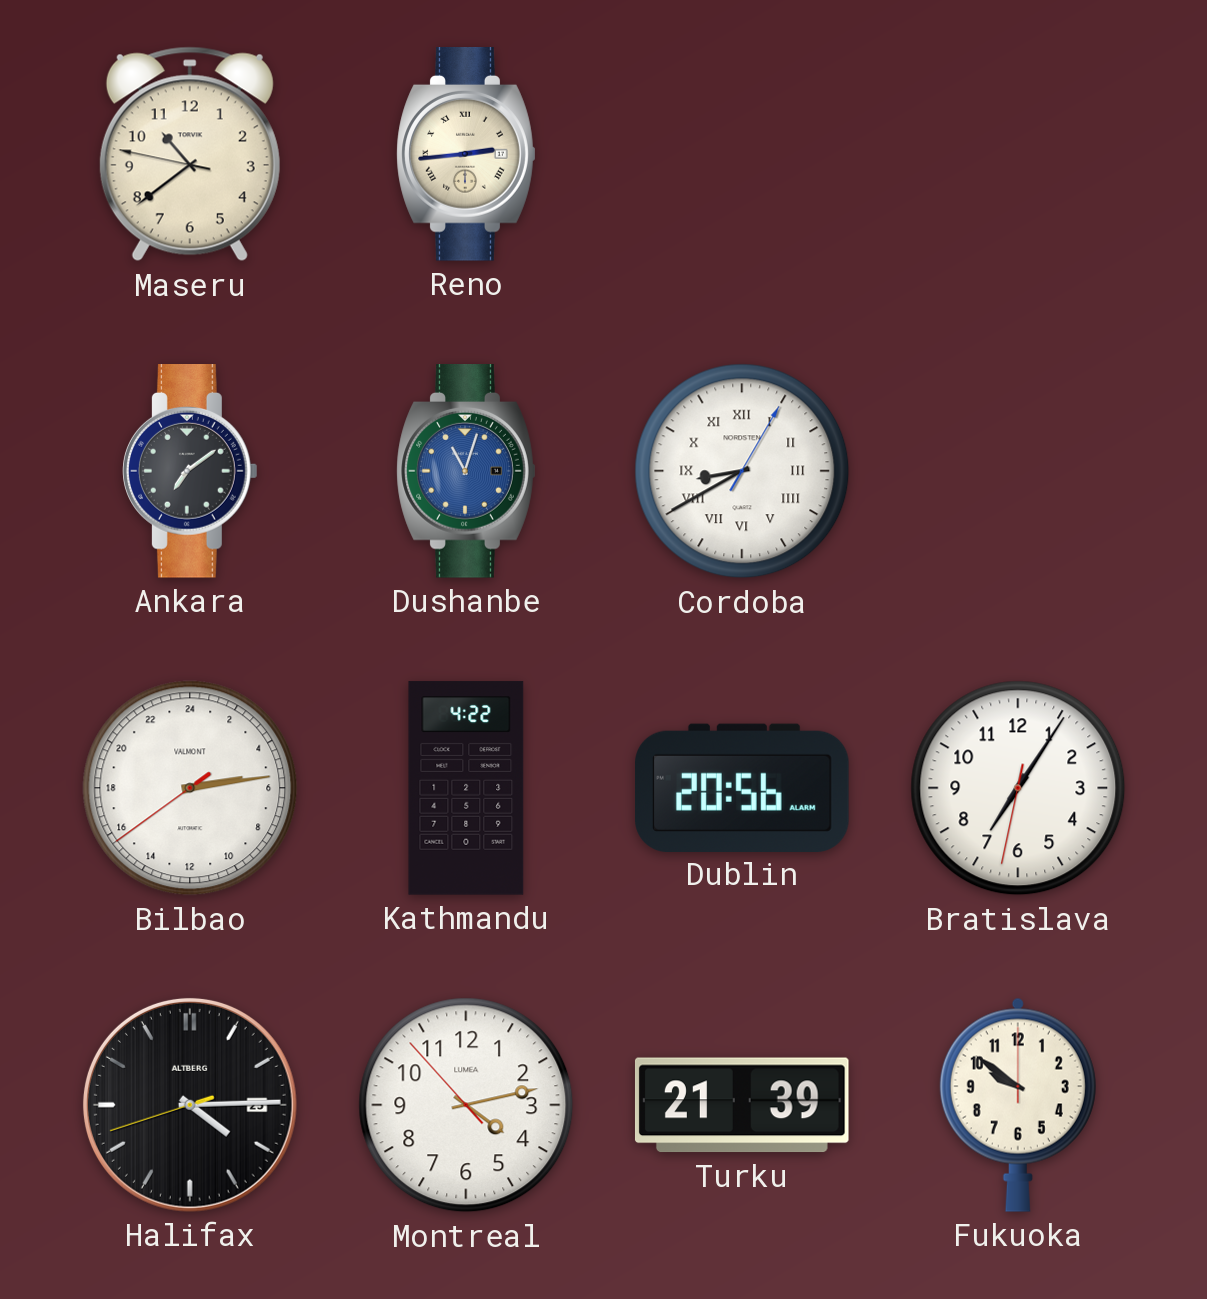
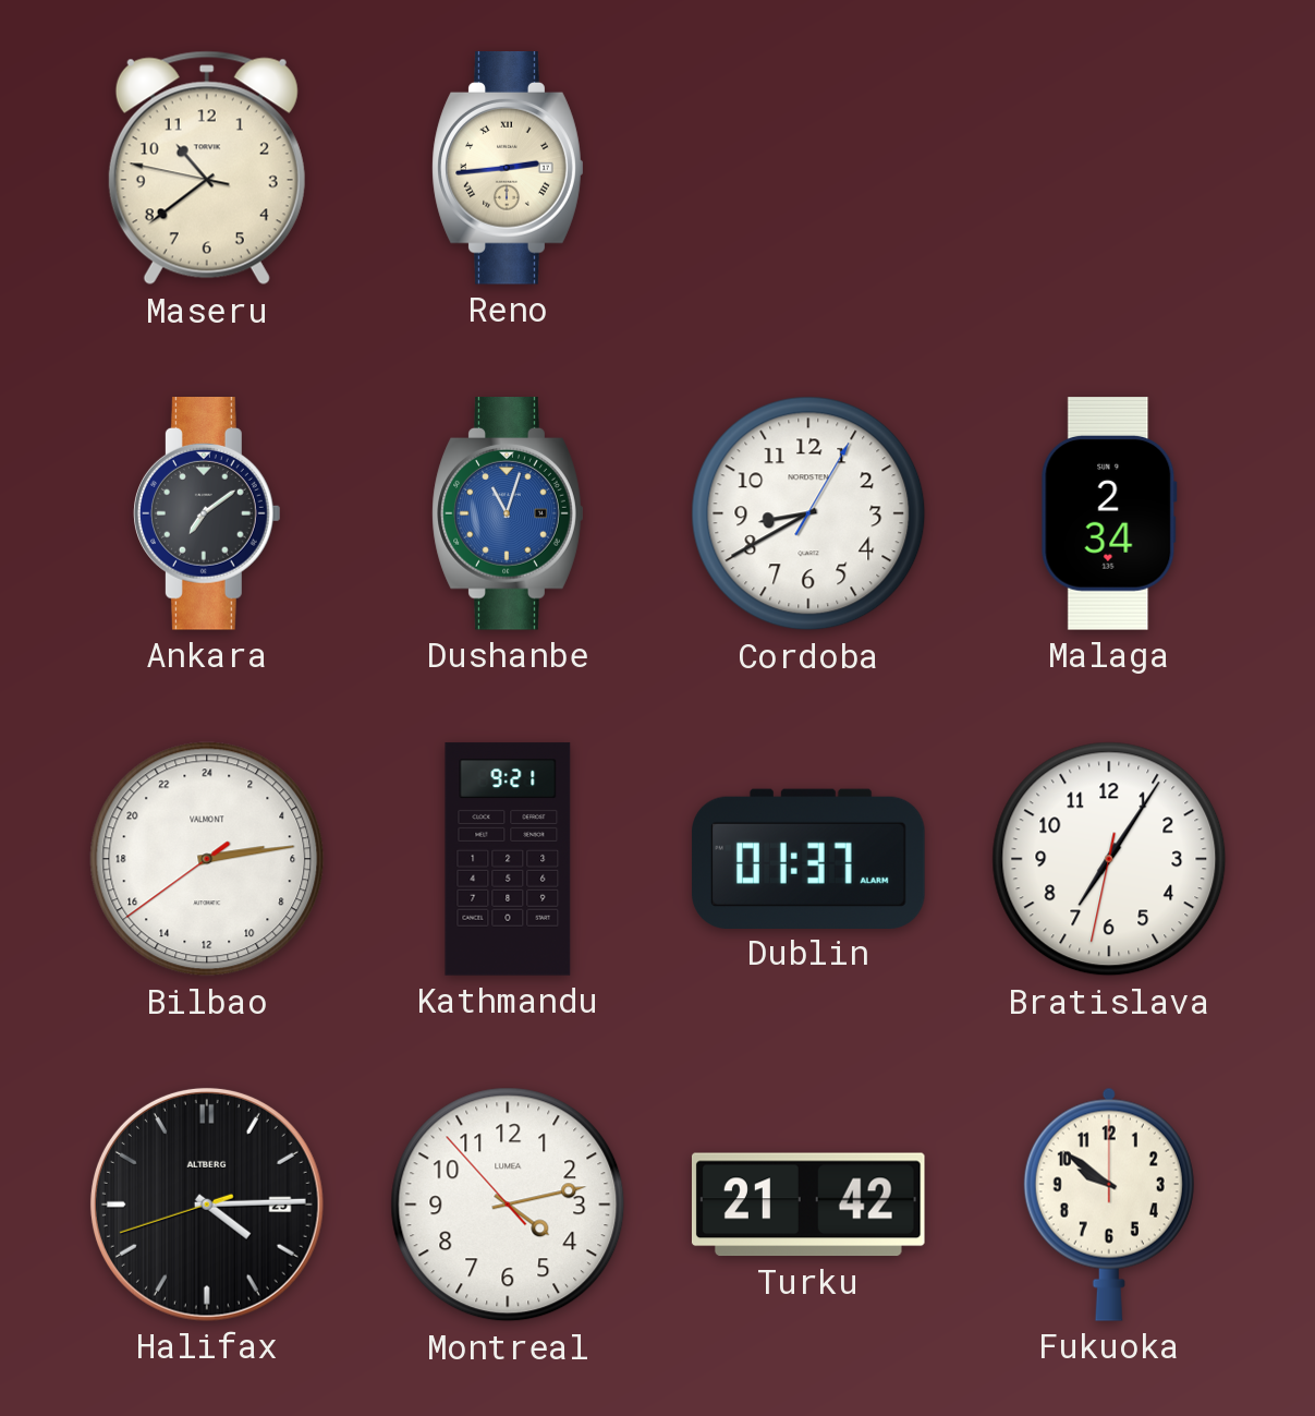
Cordoba numerals: Roman -> Arabic (808, 513)
Malaga: none -> 2:34 (1109, 513)
Kathmandu: 4:22 -> 9:21 (508, 859)
Dublin: 20:56 -> 01:37 (808, 858)
Turku: 21:39 -> 21:42 (808, 1205)
